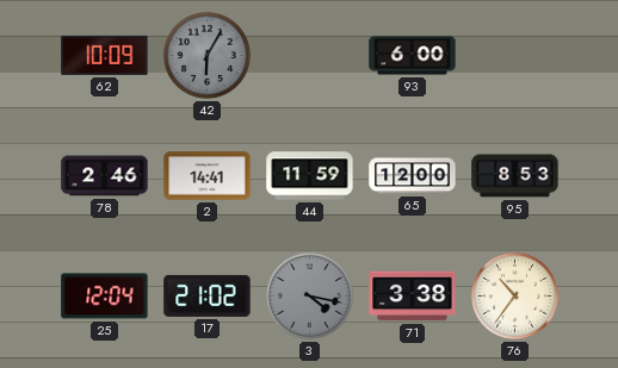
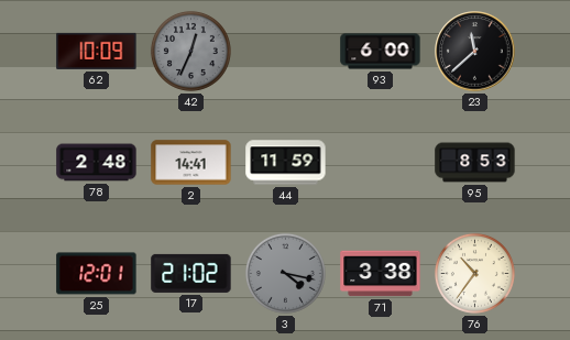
42: 6:05 -> 12:34 (190, 51)
23: none -> 11:38 (475, 52)
78: 2:46 -> 2:48 (97, 163)
65: 12:00 -> none (413, 176)
25: 12:04 -> 12:01 (97, 274)
